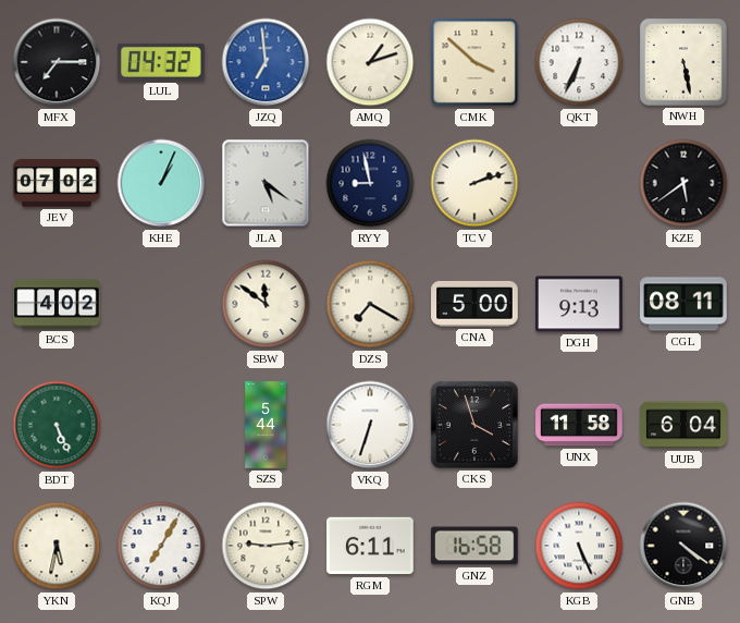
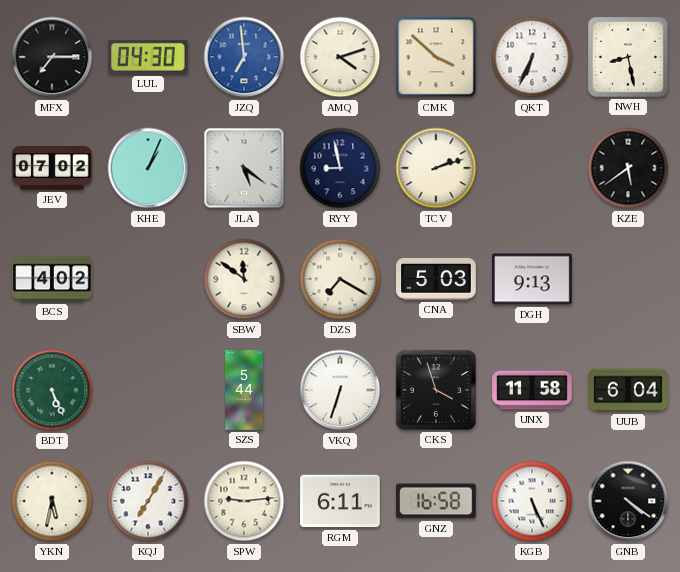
LUL: 04:32 -> 04:30 (149, 57)
AMQ: 1:12 -> 4:12 (340, 57)
NWH: 5:28 -> 8:28 (628, 57)
CNA: 5:00 -> 5:03 (436, 279)
CGL: 08:11 -> none (683, 304)
